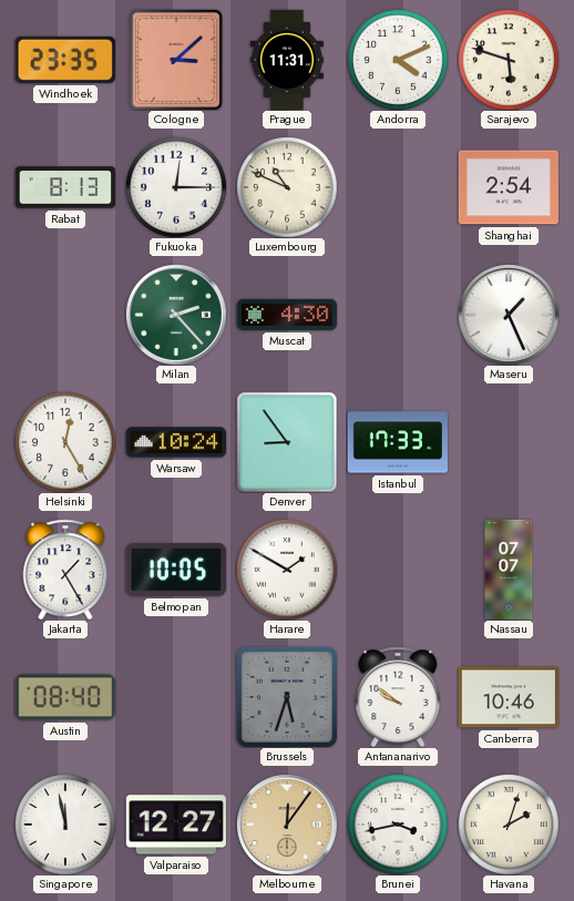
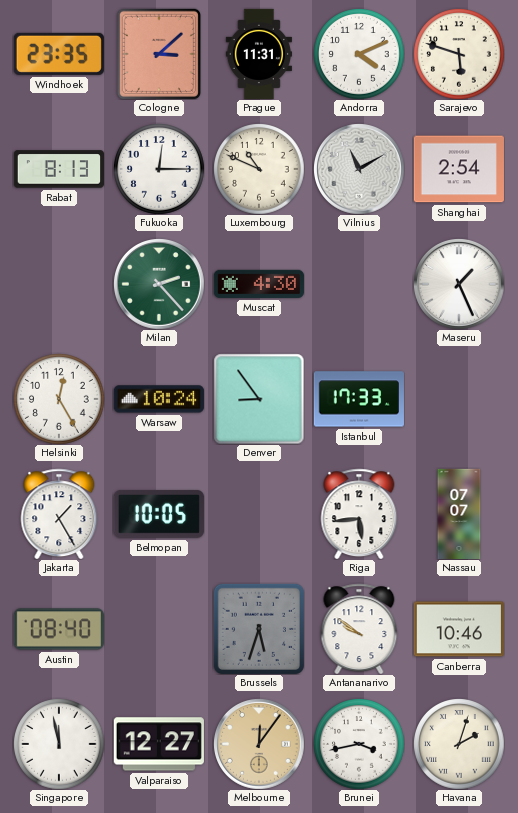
Vilnius: none -> 11:10 (359, 169)
Harare: 1:50 -> none (287, 570)
Riga: none -> 5:44 (359, 514)
